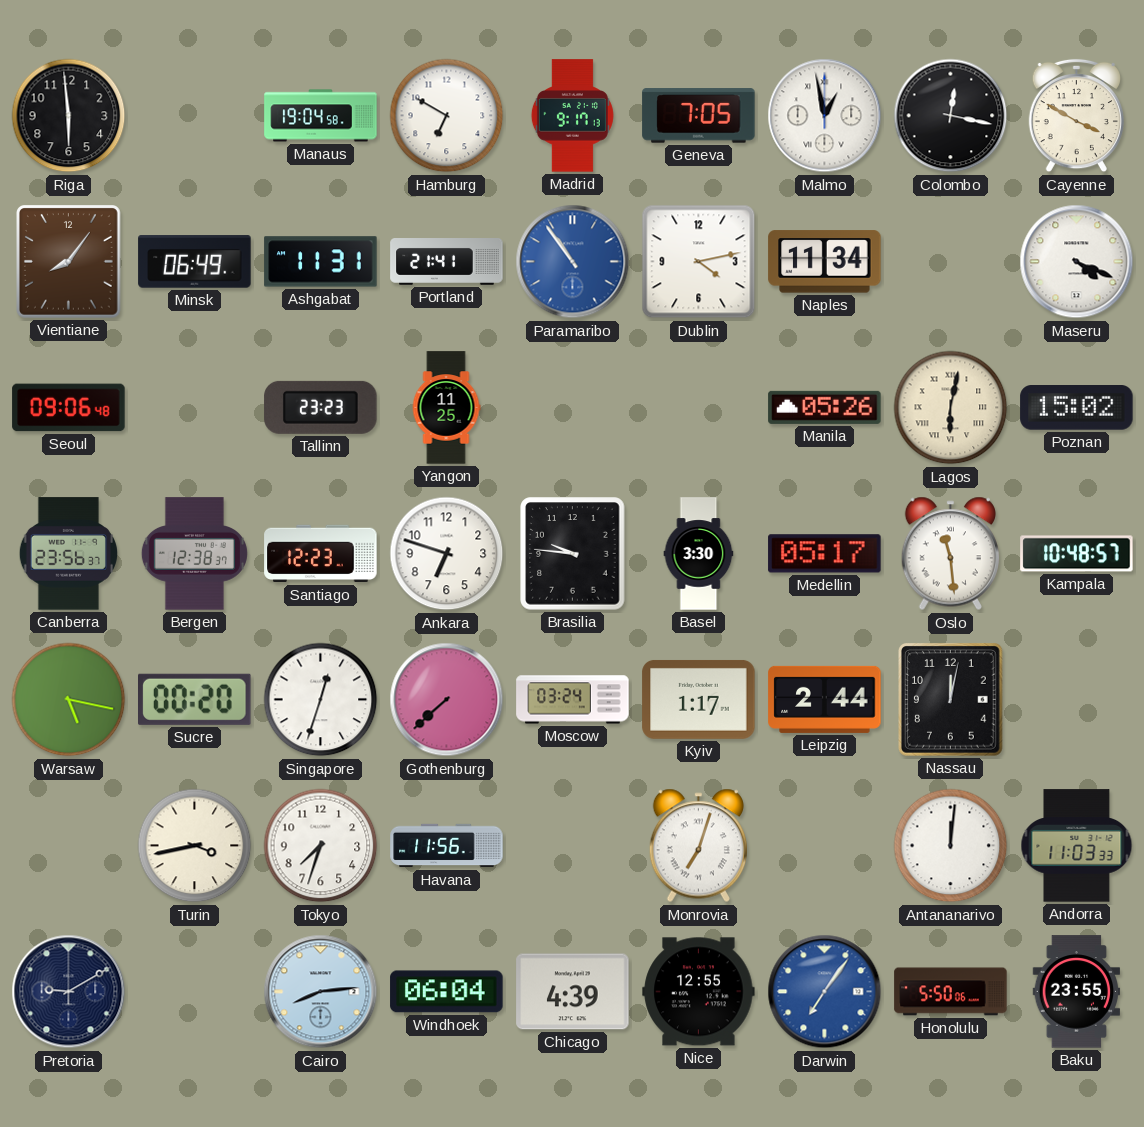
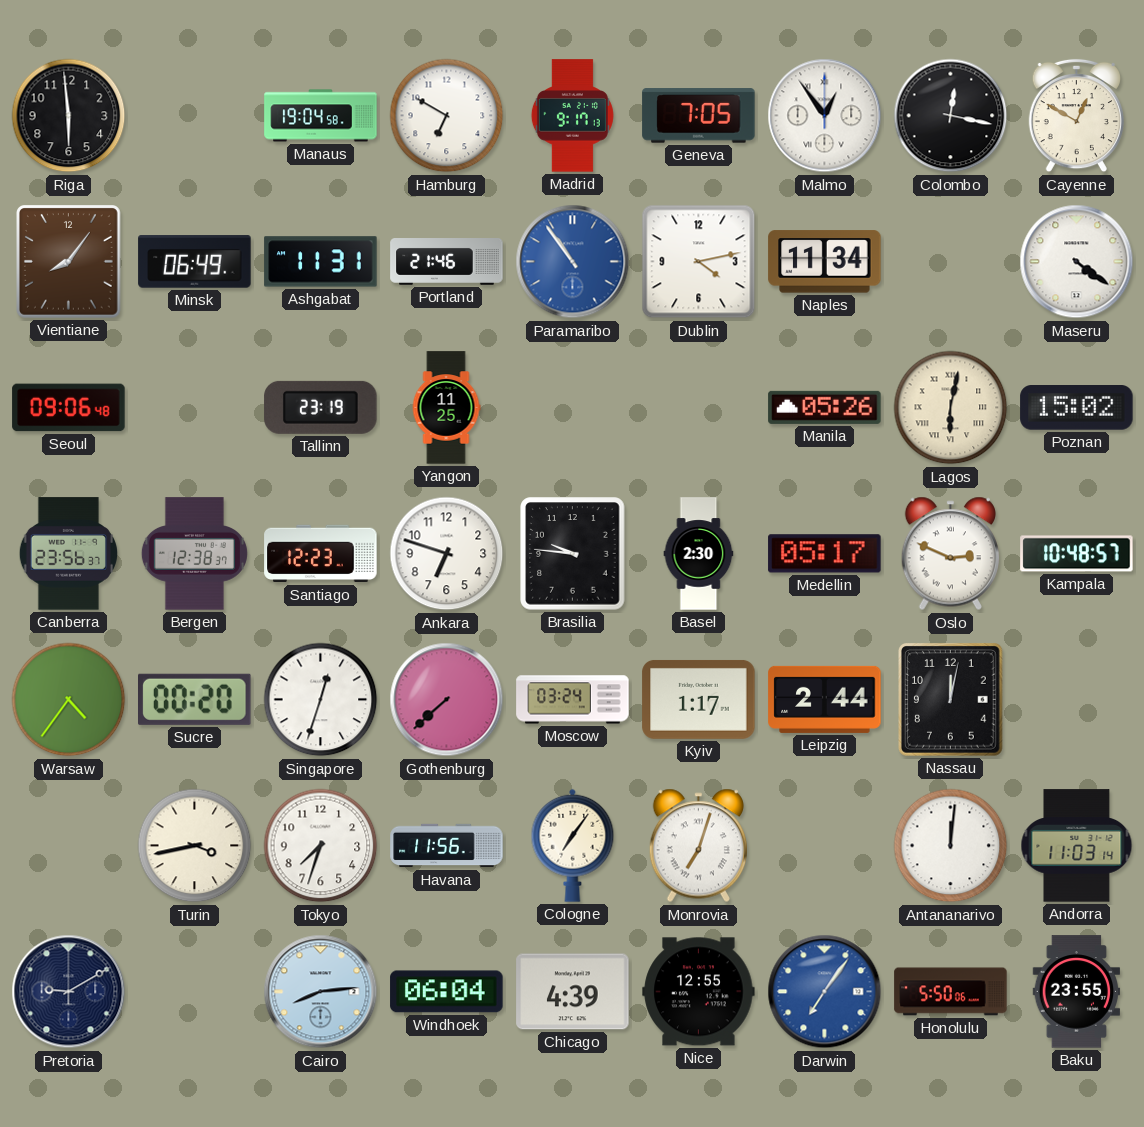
Malmo: 12:58 -> 12:54 (825, 116)
Cayenne: 3:50 -> 12:50 (1076, 116)
Portland: 21:41 -> 21:46 (447, 262)
Maseru: 4:19 -> 4:21 (1077, 262)
Tallinn: 23:23 -> 23:19 (321, 407)
Basel: 3:30 -> 2:30 (699, 554)
Oslo: 11:29 -> 2:49 (950, 554)
Warsaw: 5:17 -> 4:36 (69, 700)
Cologne: none -> 7:06 (573, 845)
Andorra: 11:03:33 -> 11:03:14 (1077, 846)
